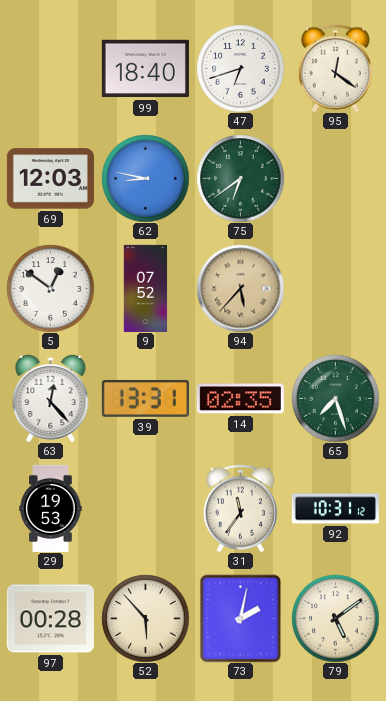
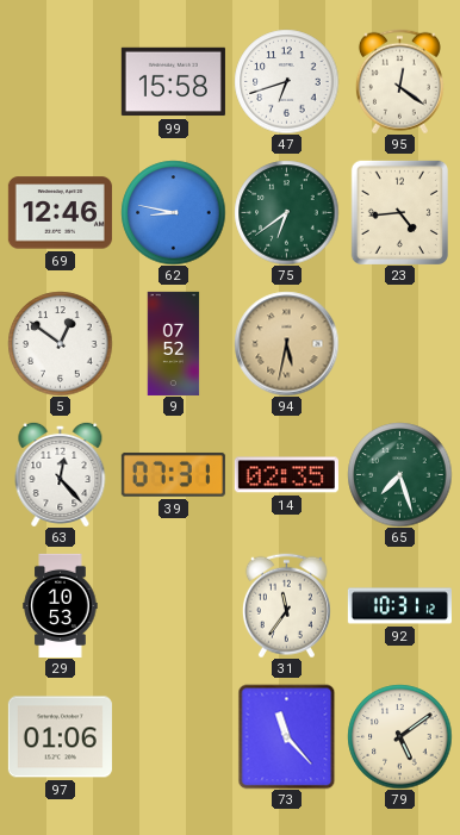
99: 18:40 -> 15:58 (173, 82)
69: 12:03 -> 12:46 (60, 213)
23: none -> 4:44 (399, 212)
94: 5:37 -> 5:32 (286, 343)
39: 13:31 -> 07:31 (173, 475)
29: 19:53 -> 10:53 (61, 605)
97: 00:28 -> 01:06 (60, 737)
52: 5:53 -> none (145, 618)
73: 2:02 -> 11:23 (287, 736)
